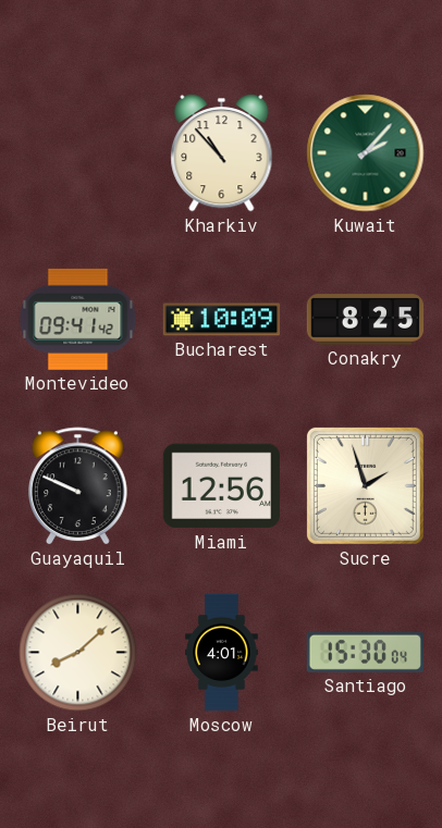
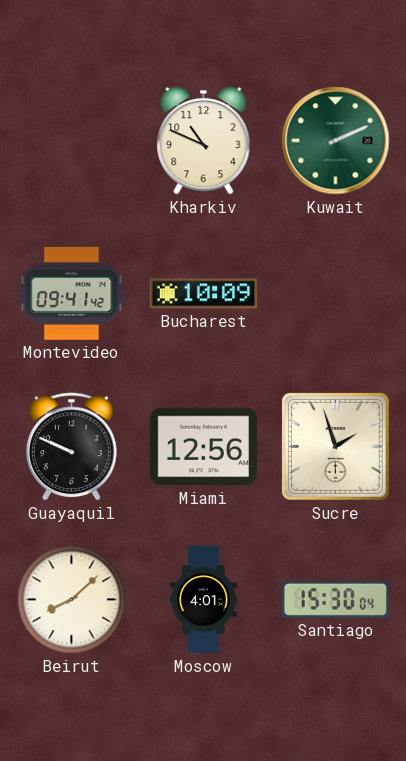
Kharkiv: 10:53 -> 10:49 (204, 140)
Kuwait: 2:07 -> 2:11 (336, 141)
Conakry: 8:25 -> none (366, 320)
